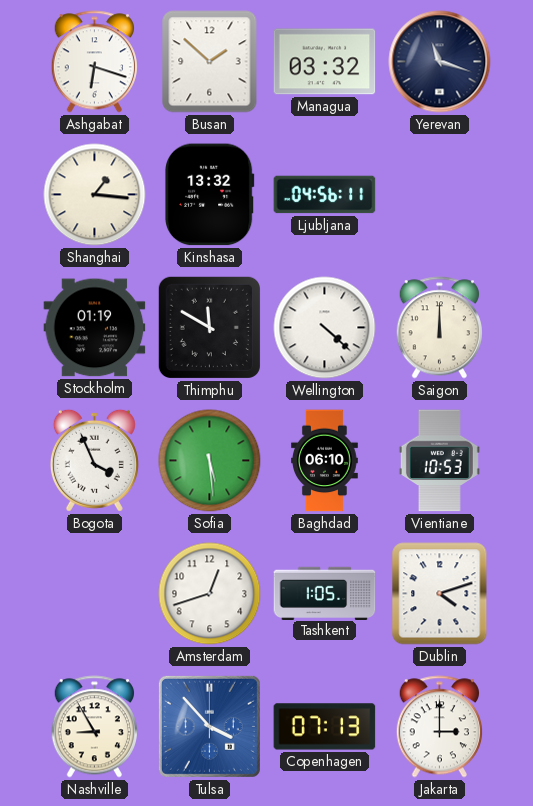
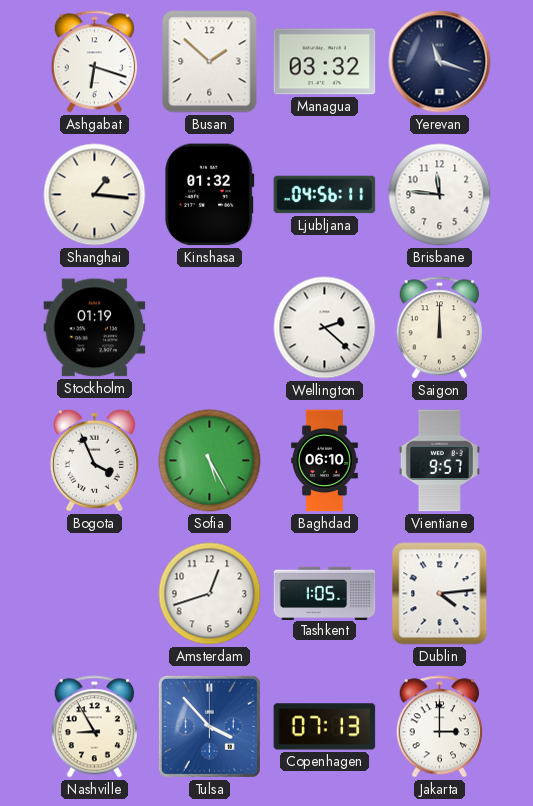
Kinshasa: 13:32 -> 01:32 (210, 195)
Brisbane: none -> 11:46 (440, 195)
Thimphu: 11:50 -> none (209, 327)
Wellington: 4:22 -> 2:22 (325, 328)
Sofia: 5:29 -> 5:25 (210, 461)
Vientiane: 10:53 -> 9:57 (439, 461)
Dublin: 4:12 -> 4:14 (440, 594)
